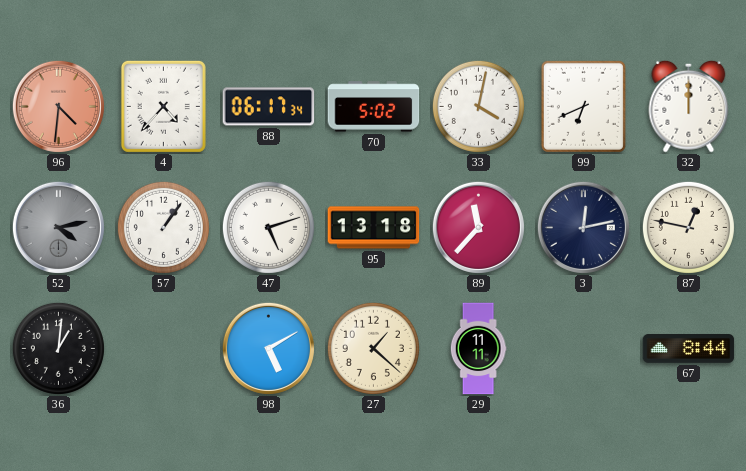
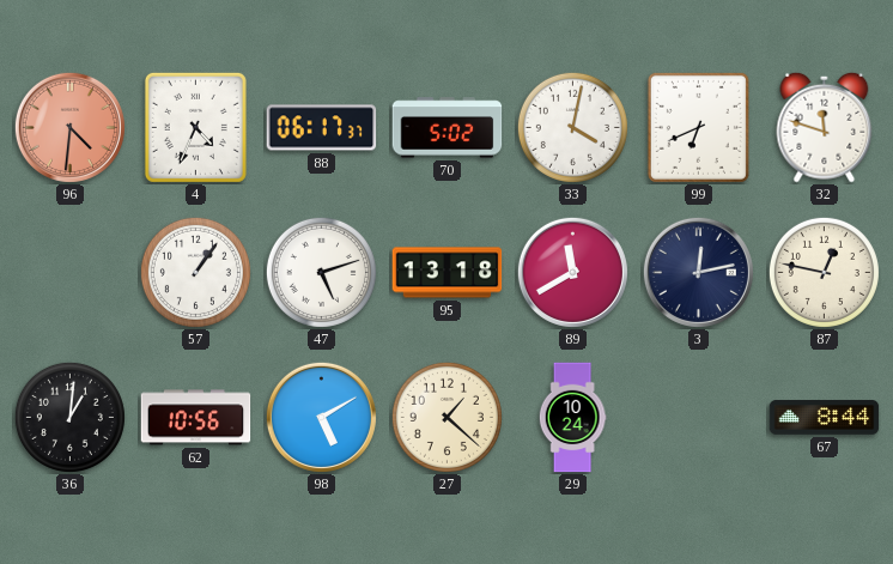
4: 4:37 -> 4:34 (195, 127)
88: 06:17:34 -> 06:17:37 (322, 128)
32: 12:00 -> 11:48 (825, 127)
52: 4:13 -> none (58, 227)
89: 11:37 -> 11:40 (572, 272)
62: none -> 10:56 (196, 418)
29: 11:11 -> 10:24 (572, 418)
